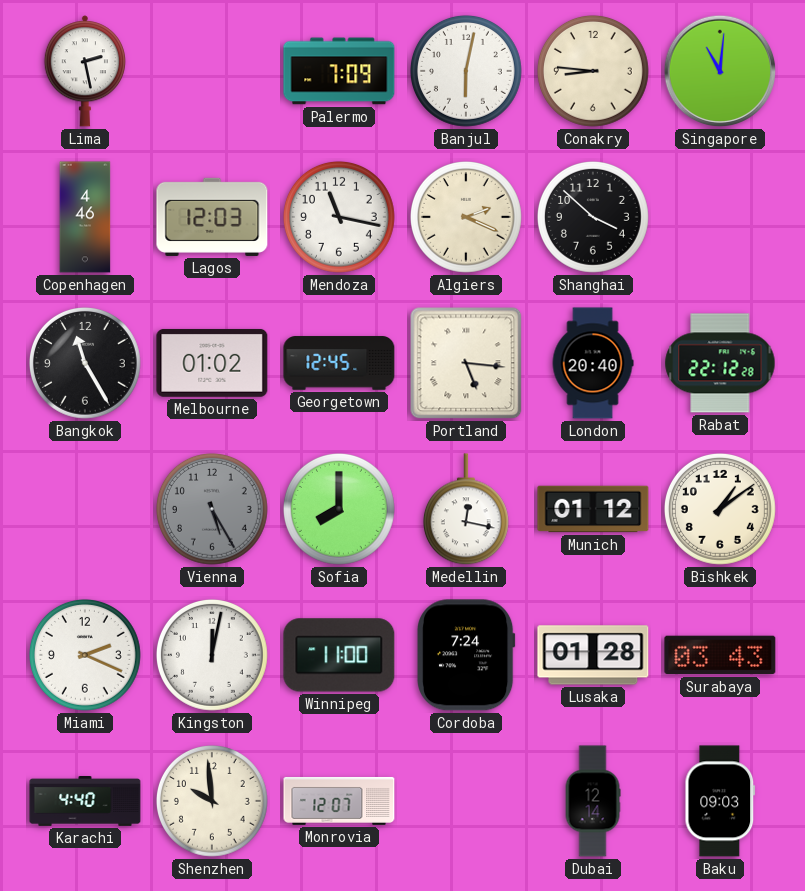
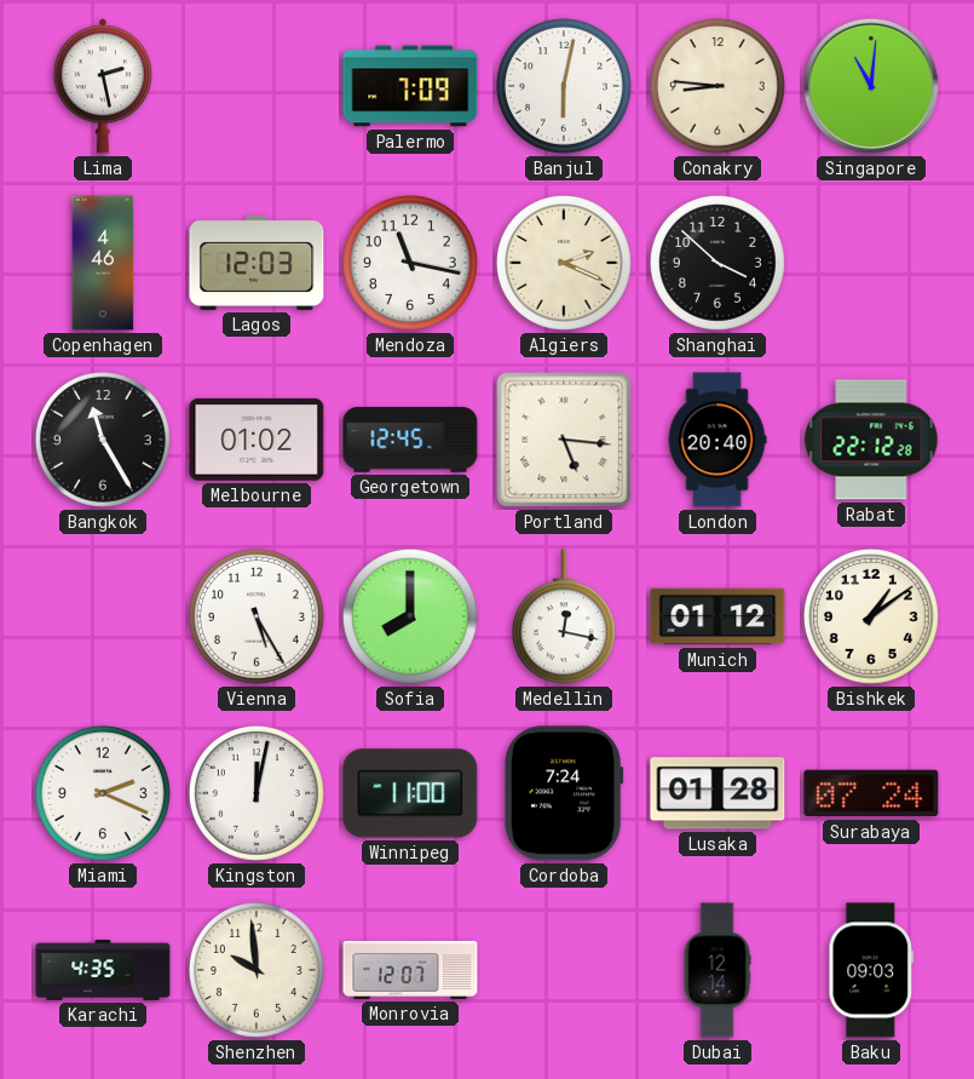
Vienna dial: grey -> white (257, 616)
Surabaya: 03:43 -> 07:24 (871, 793)
Karachi: 4:40 -> 4:35 (103, 971)
